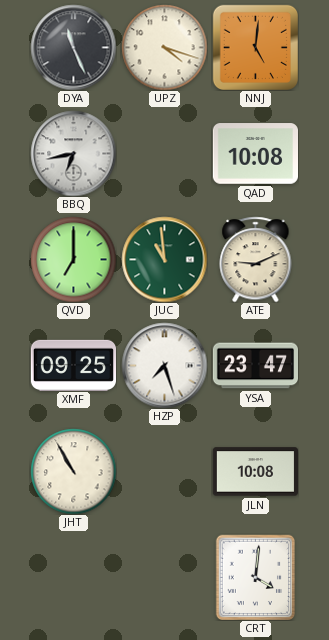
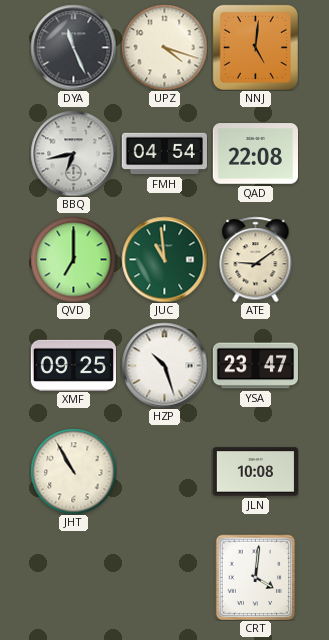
FMH: none -> 04:54 (164, 154)
QAD: 10:08 -> 22:08 (255, 154)
ATE: 9:11 -> 9:09 (256, 259)
HZP: 7:27 -> 10:27 (164, 365)
